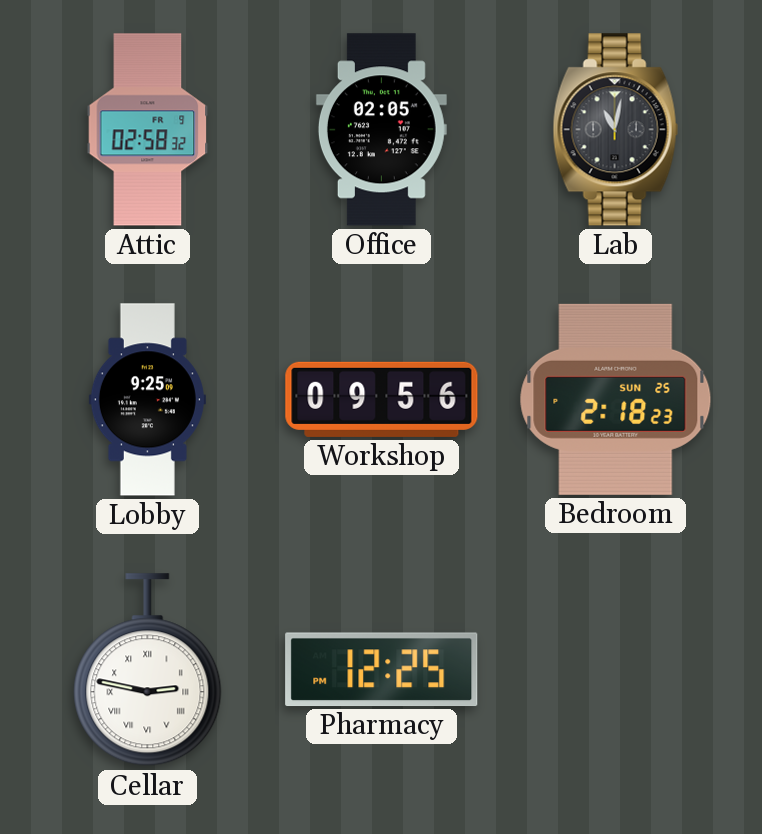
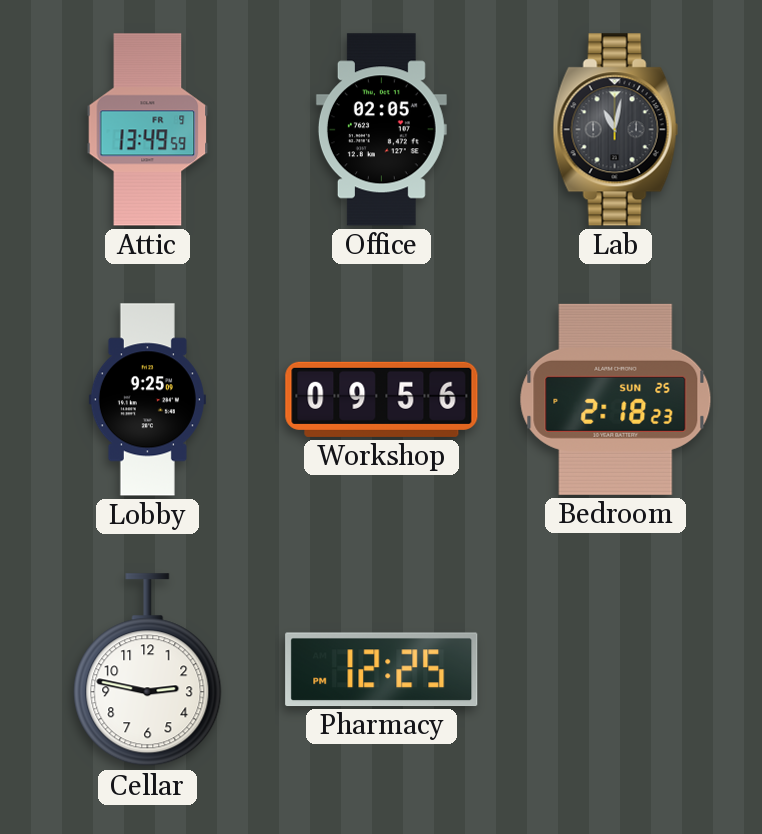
Attic: 02:58 -> 13:49 (148, 130)
Cellar numerals: Roman -> Arabic (148, 670)
